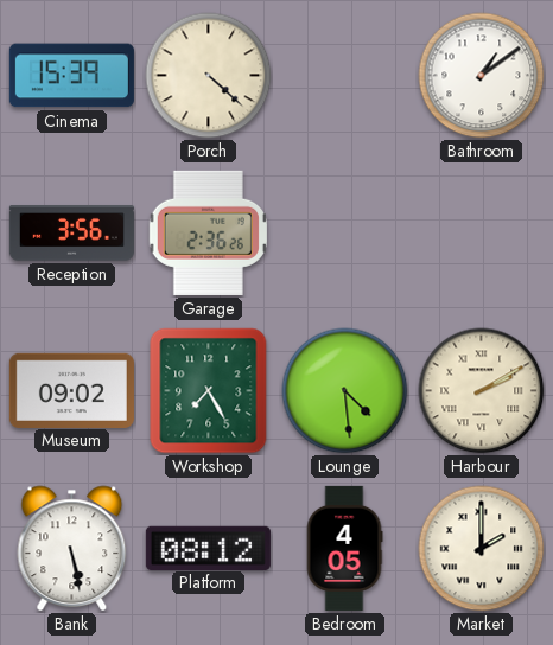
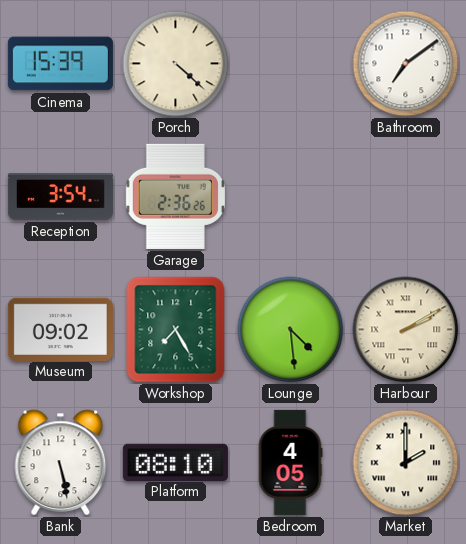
Bathroom: 1:09 -> 7:09 (406, 64)
Reception: 3:56 -> 3:54 (60, 197)
Platform: 08:12 -> 08:10 (175, 462)
